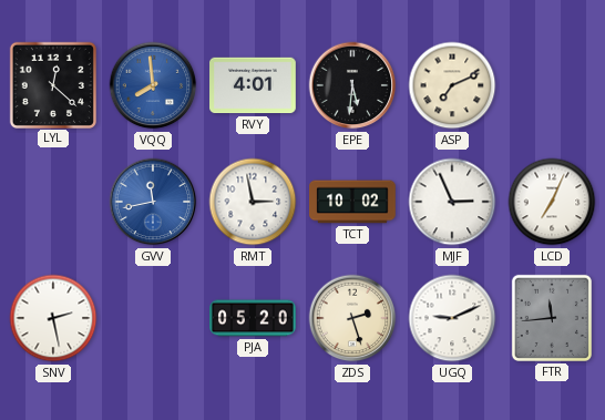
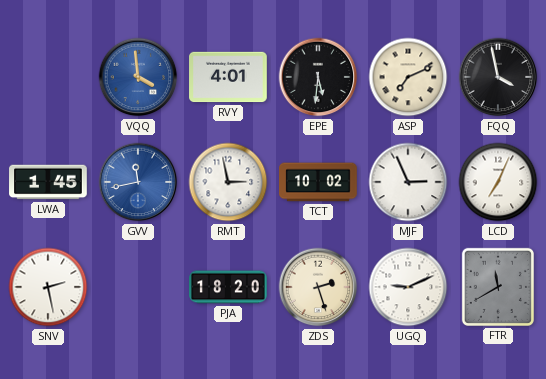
LYL: 12:22 -> none (52, 84)
VQQ: 7:59 -> 3:59 (138, 77)
FQQ: none -> 3:58 (498, 77)
LWA: none -> 1:45 (48, 182)
PJA: 05:20 -> 18:20 (228, 287)
FTR: 11:44 -> 11:40 (498, 287)
